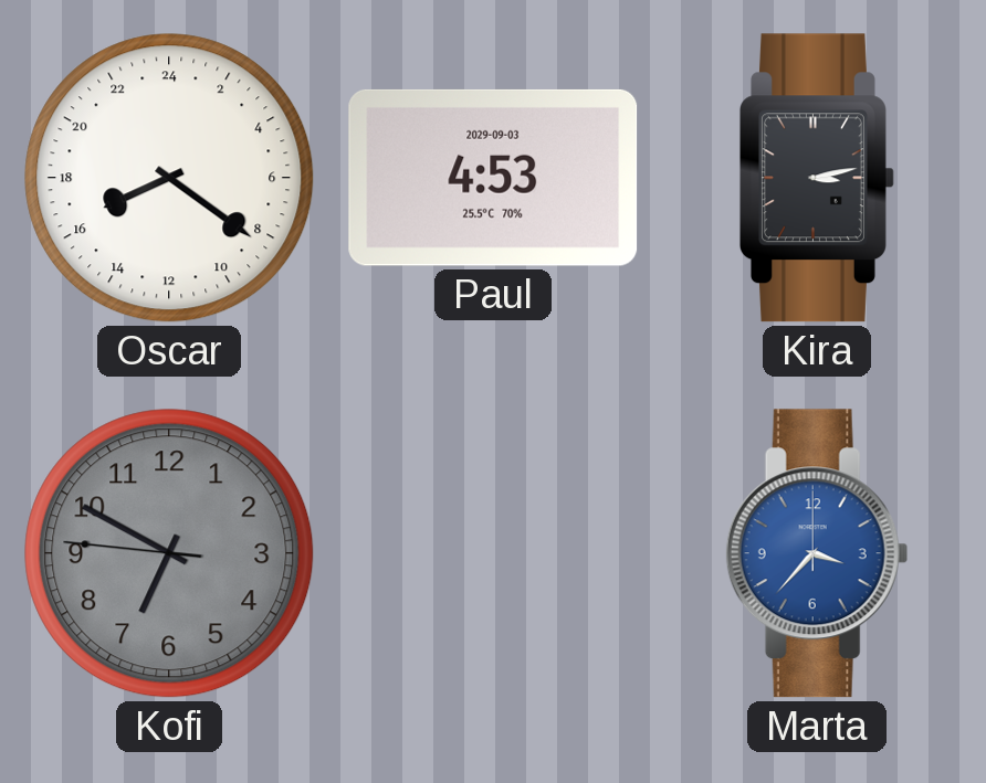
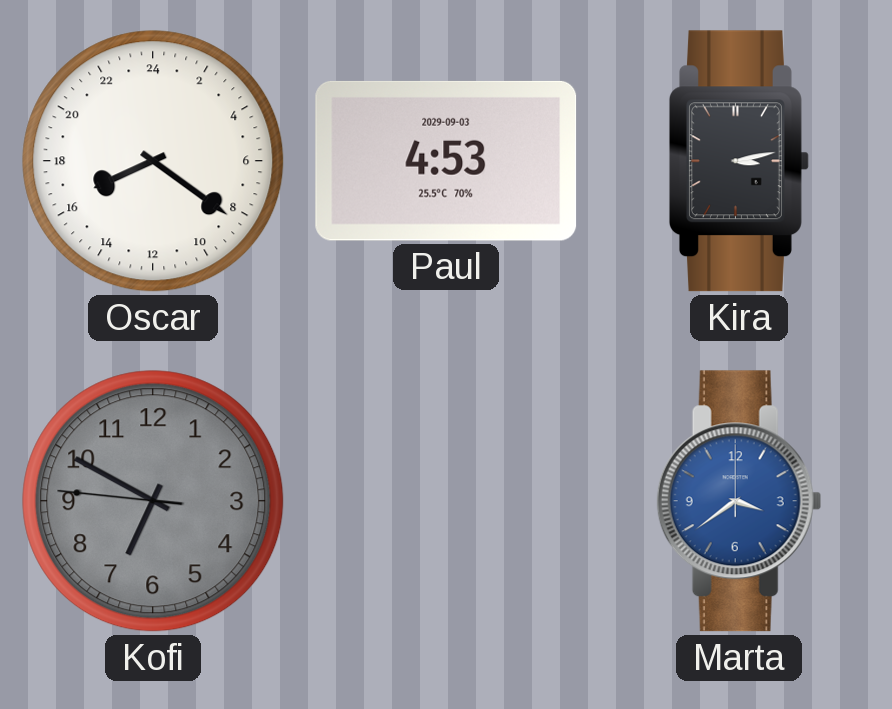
Marta: 3:37 -> 3:39 (739, 501)
